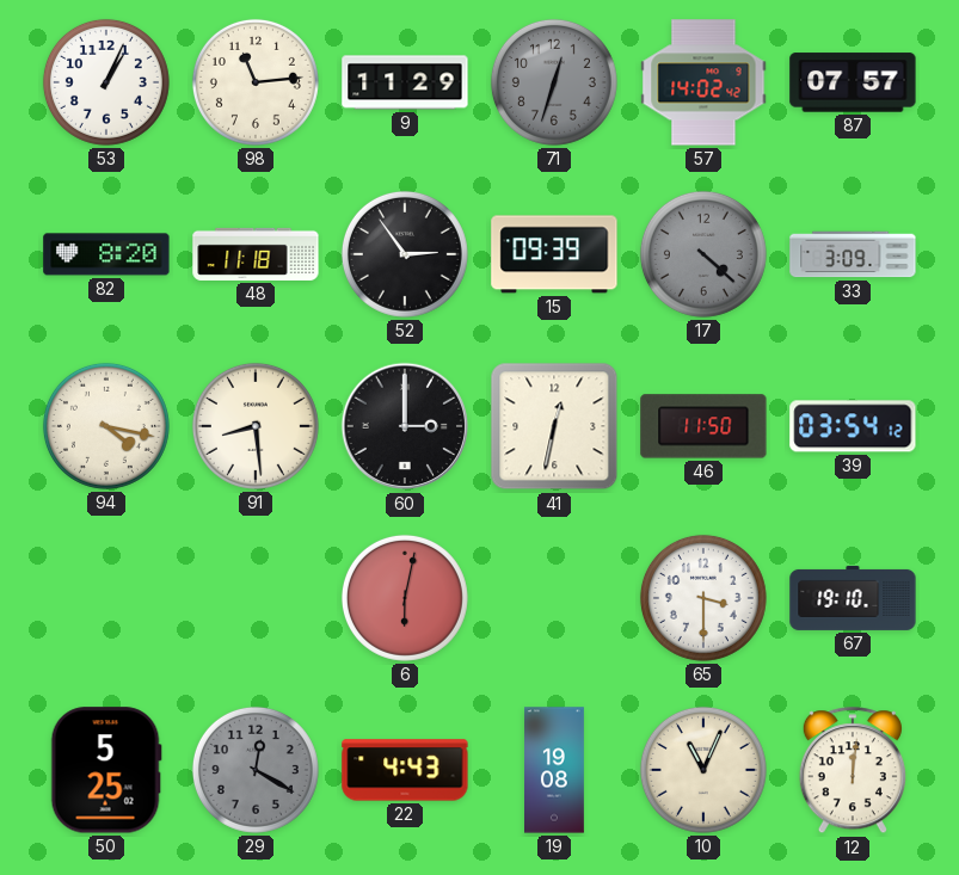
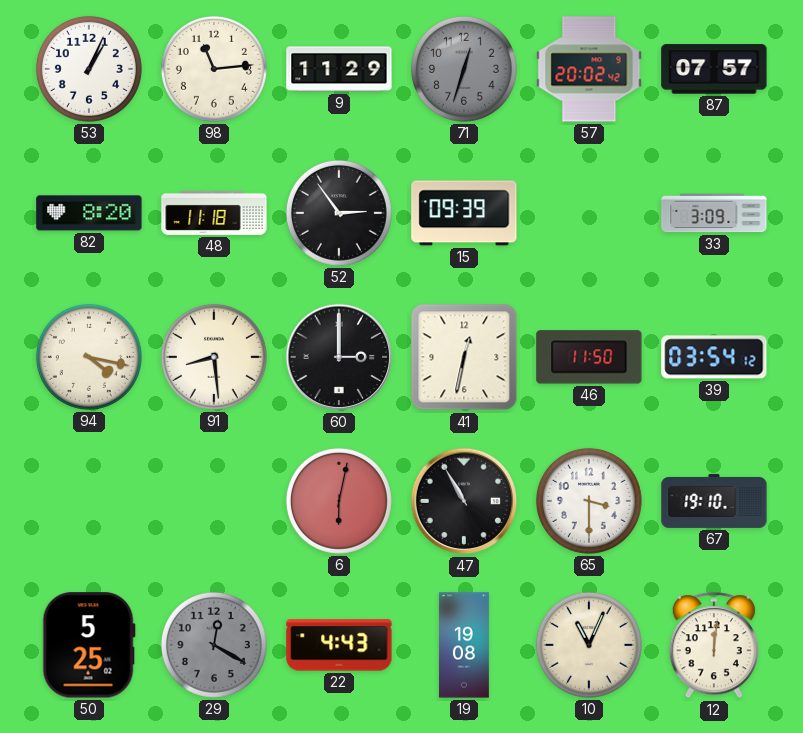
57: 14:02 -> 20:02 (589, 69)
17: 4:22 -> none (703, 254)
47: none -> 10:55 (464, 501)
